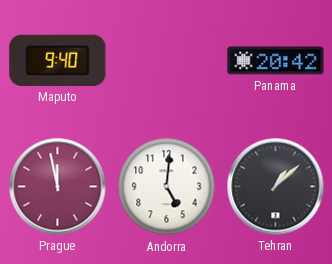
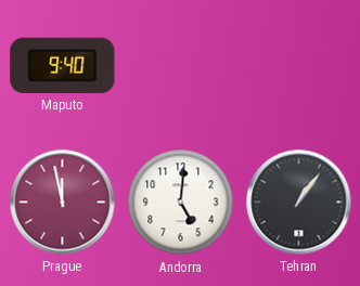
Panama: 20:42 -> none (276, 61)
Tehran: 1:08 -> 1:06 (299, 203)
